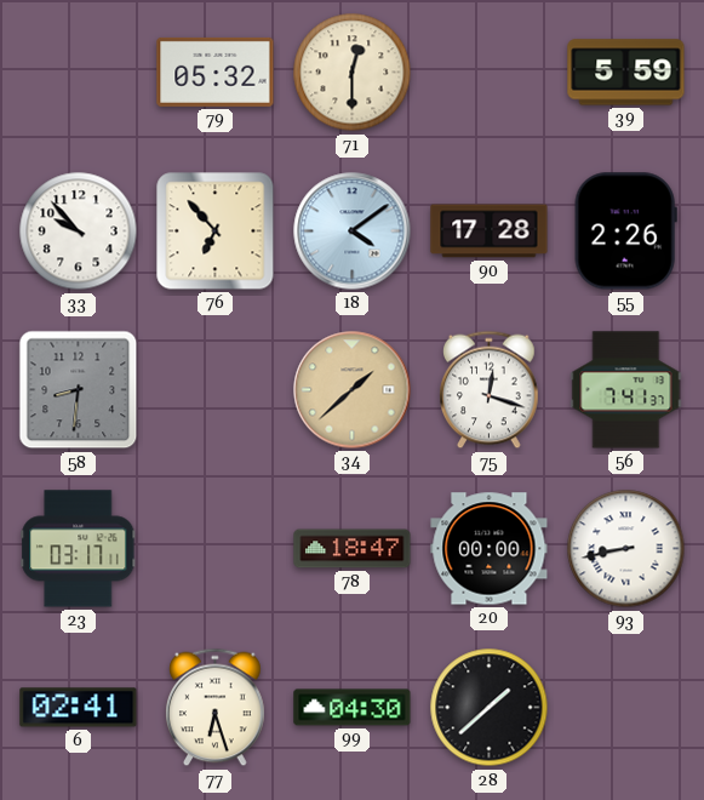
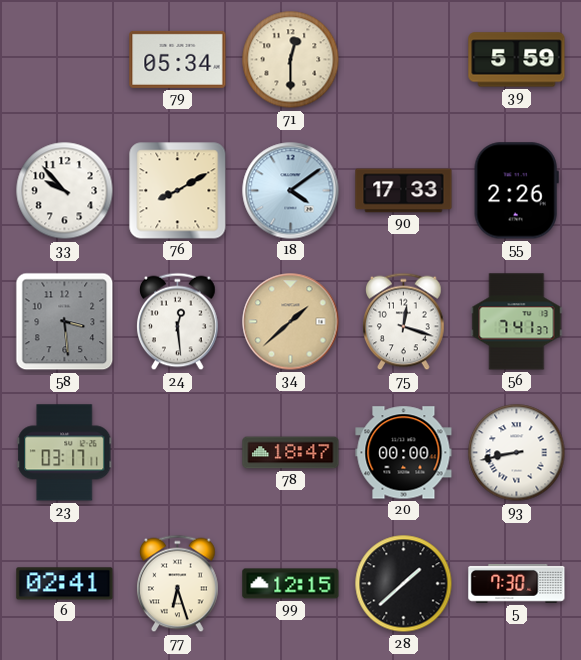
79: 05:32 -> 05:34 (178, 59)
76: 6:53 -> 8:10 (178, 191)
90: 17:28 -> 17:33 (404, 191)
58: 8:31 -> 3:29 (65, 322)
24: none -> 12:29 (178, 322)
99: 04:30 -> 12:15 (291, 584)
5: none -> 7:30 (517, 583)
